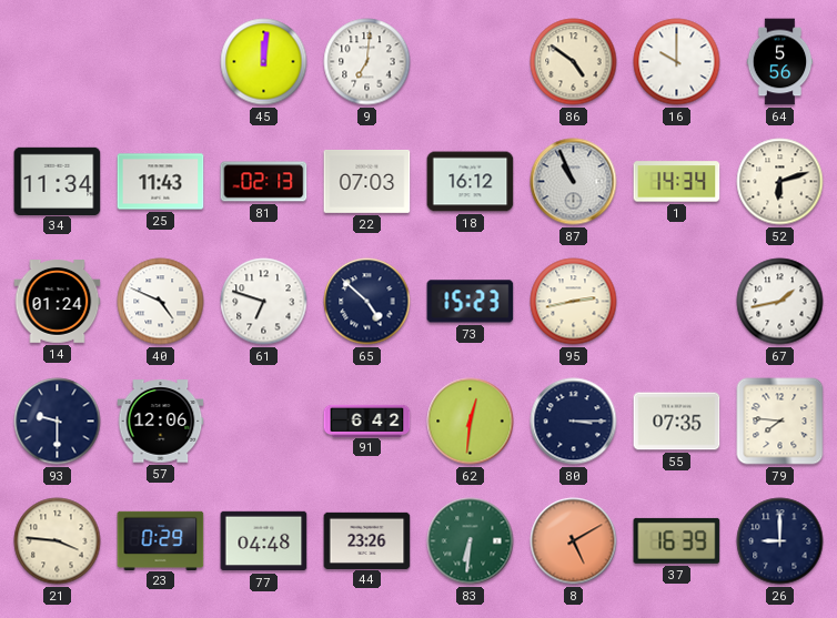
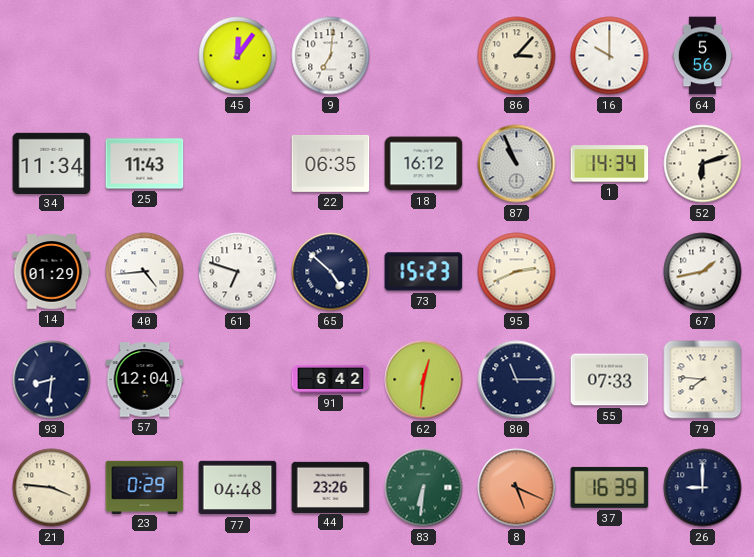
45: 12:01 -> 12:06 (238, 56)
86: 4:51 -> 3:07 (517, 56)
81: 02:13 -> none (264, 182)
22: 07:03 -> 06:35 (331, 164)
14: 01:24 -> 01:29 (52, 272)
40: 4:49 -> 4:44 (145, 272)
95: 2:43 -> 2:41 (517, 272)
93: 9:30 -> 8:31 (52, 380)
57: 12:06 -> 12:04 (145, 380)
80: 3:15 -> 11:15 (517, 380)
55: 07:35 -> 07:33 (610, 380)
8: 5:10 -> 5:19 (517, 488)
